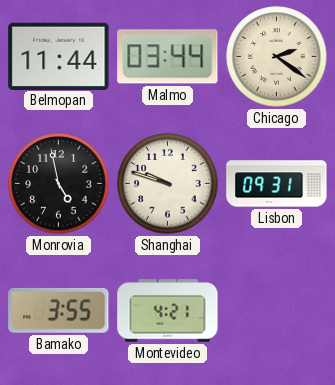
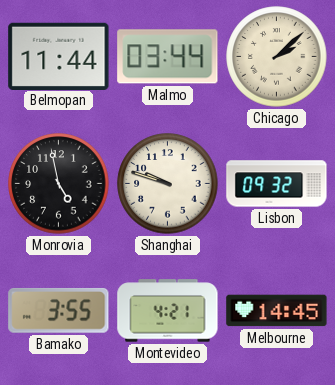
Chicago: 2:21 -> 2:08 (277, 57)
Lisbon: 09:31 -> 09:32 (277, 184)
Melbourne: none -> 14:45 (277, 311)
